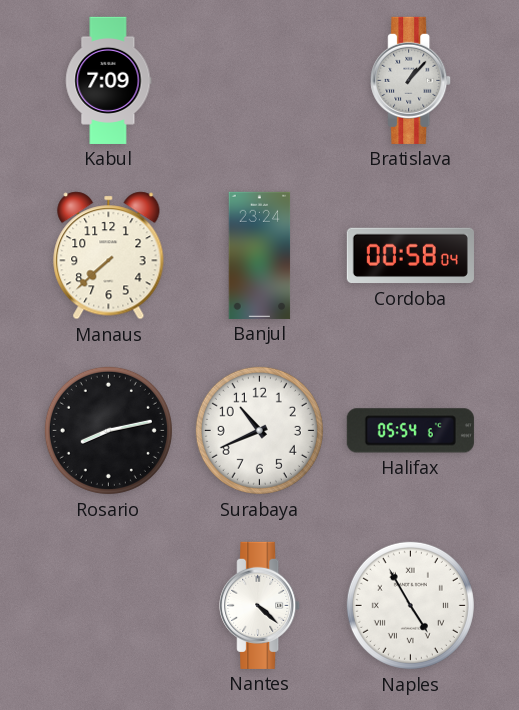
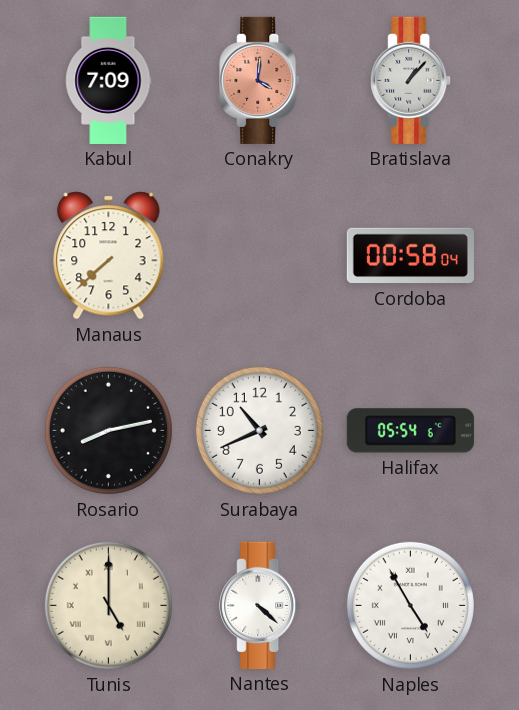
Conakry: none -> 4:01 (260, 80)
Banjul: 23:24 -> none (260, 255)
Tunis: none -> 5:00 (108, 605)
